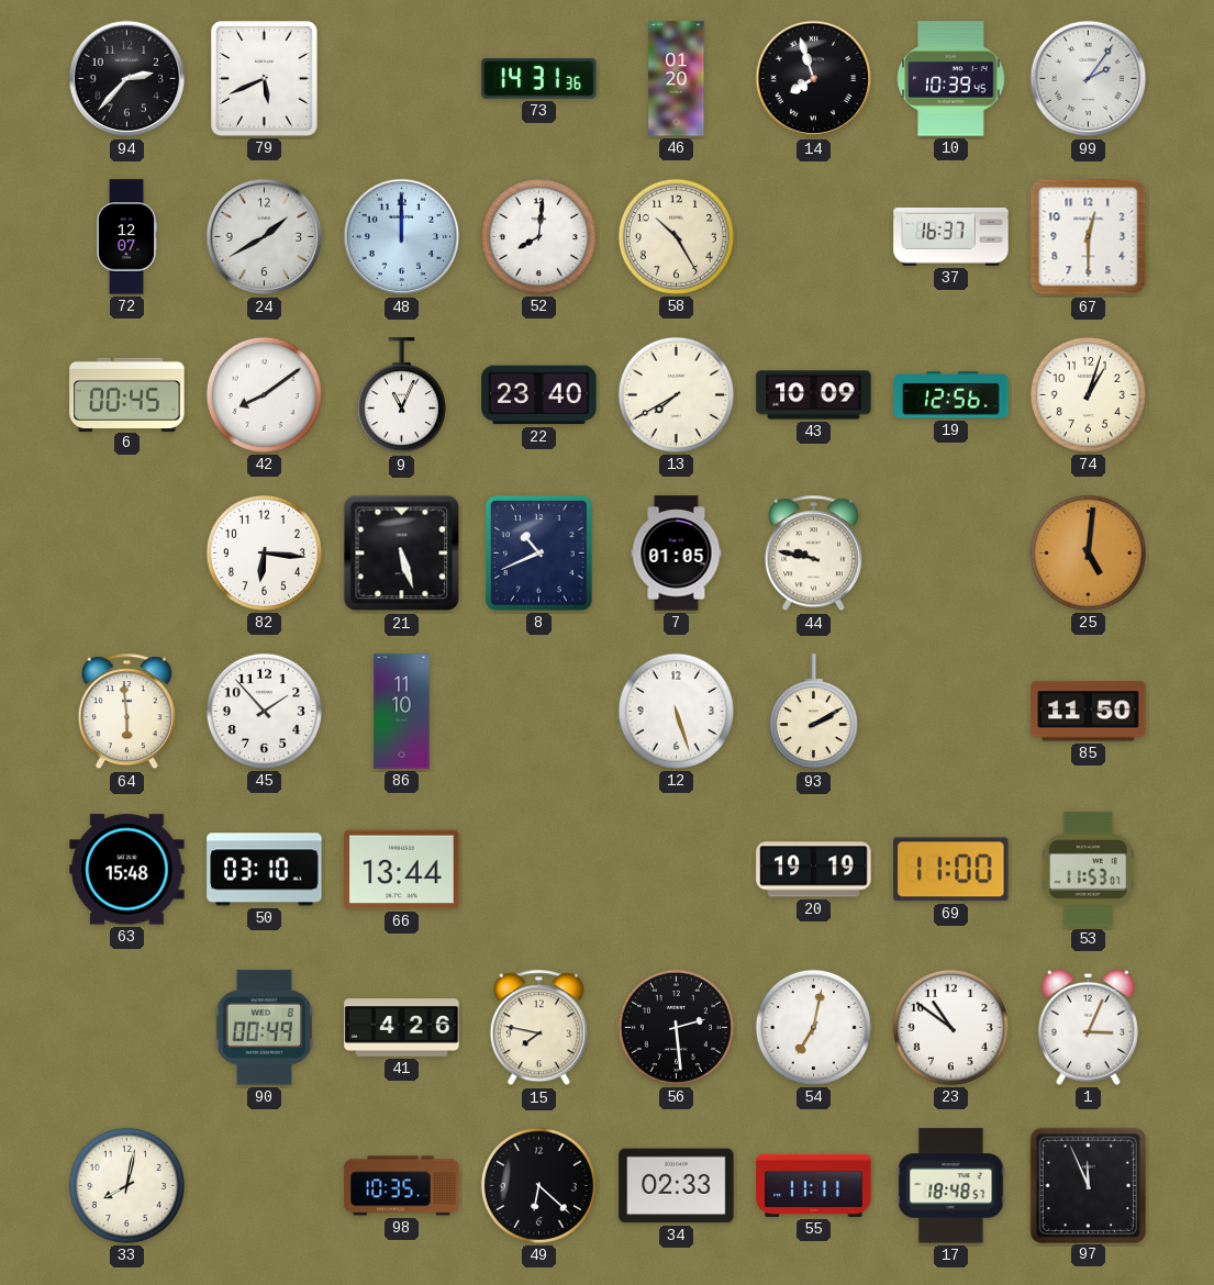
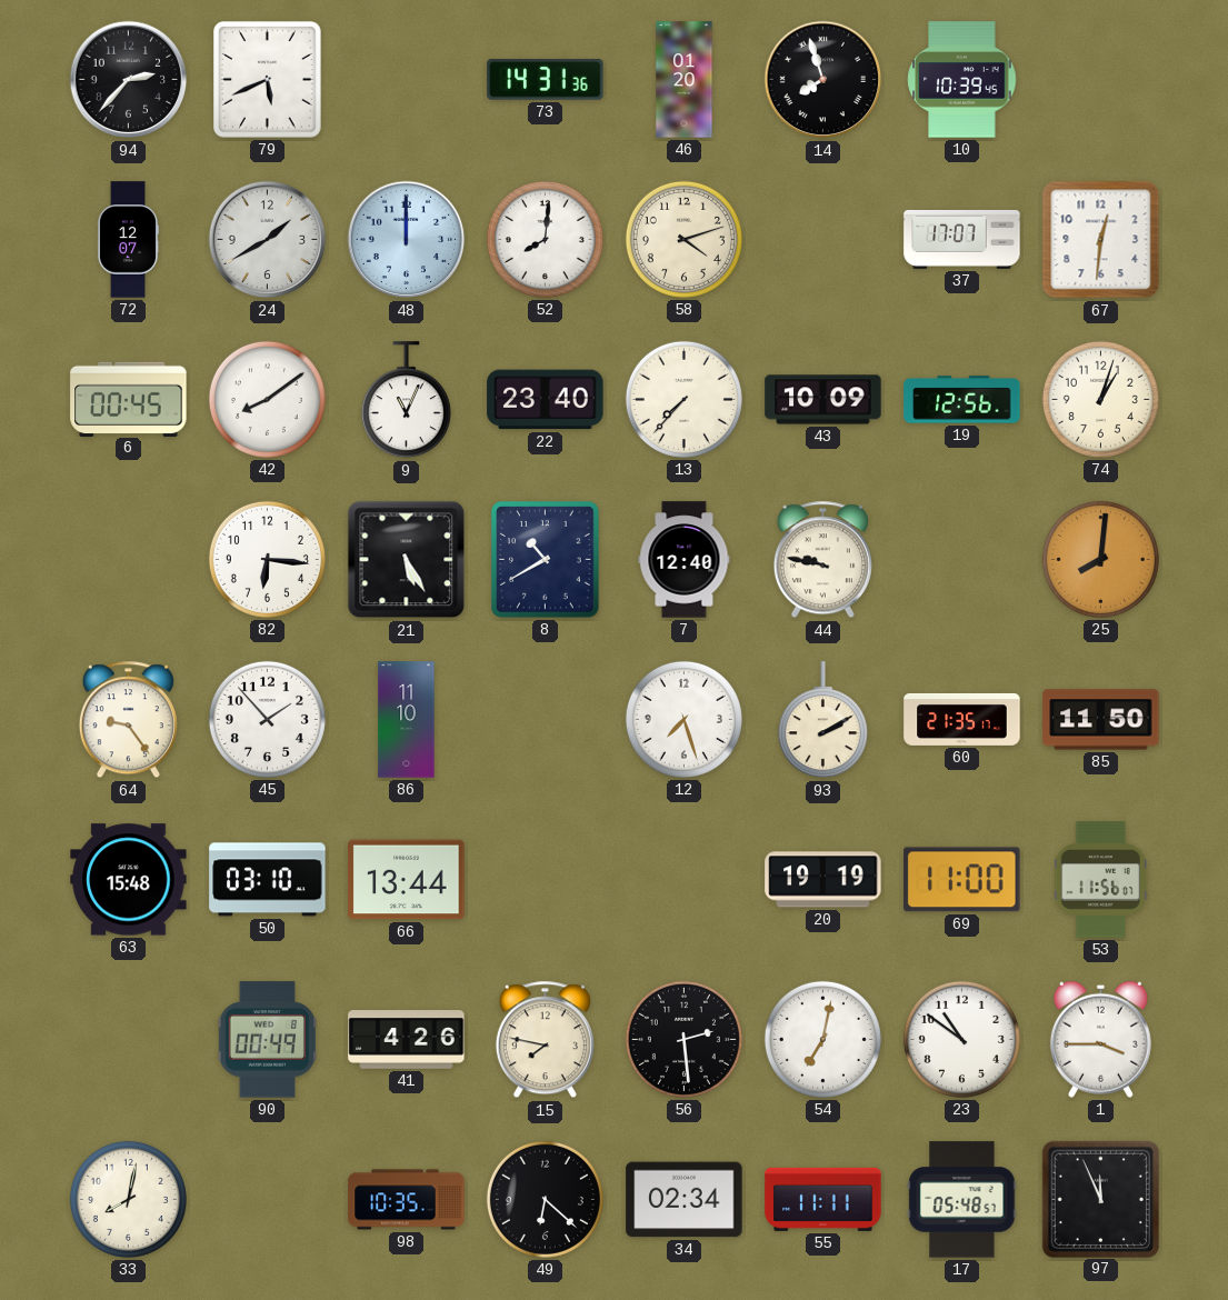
99: 2:06 -> none (1089, 79)
58: 10:25 -> 4:12 (683, 239)
37: 16:37 -> 17:07 (962, 239)
67: 12:30 -> 12:31 (1101, 240)
13: 7:40 -> 7:37 (683, 399)
21: 5:27 -> 5:25 (407, 560)
8: 10:41 -> 10:40 (546, 560)
7: 01:05 -> 12:40 (685, 560)
25: 5:01 -> 8:01 (1100, 559)
64: 5:59 -> 9:24 (128, 720)
12: 5:27 -> 7:27 (683, 719)
60: none -> 21:35 (962, 719)
53: 11:53 -> 11:56 (1100, 880)
1: 3:04 -> 3:45 (1100, 1039)
34: 02:33 -> 02:34 (685, 1200)
17: 18:48 -> 05:48 (962, 1200)
